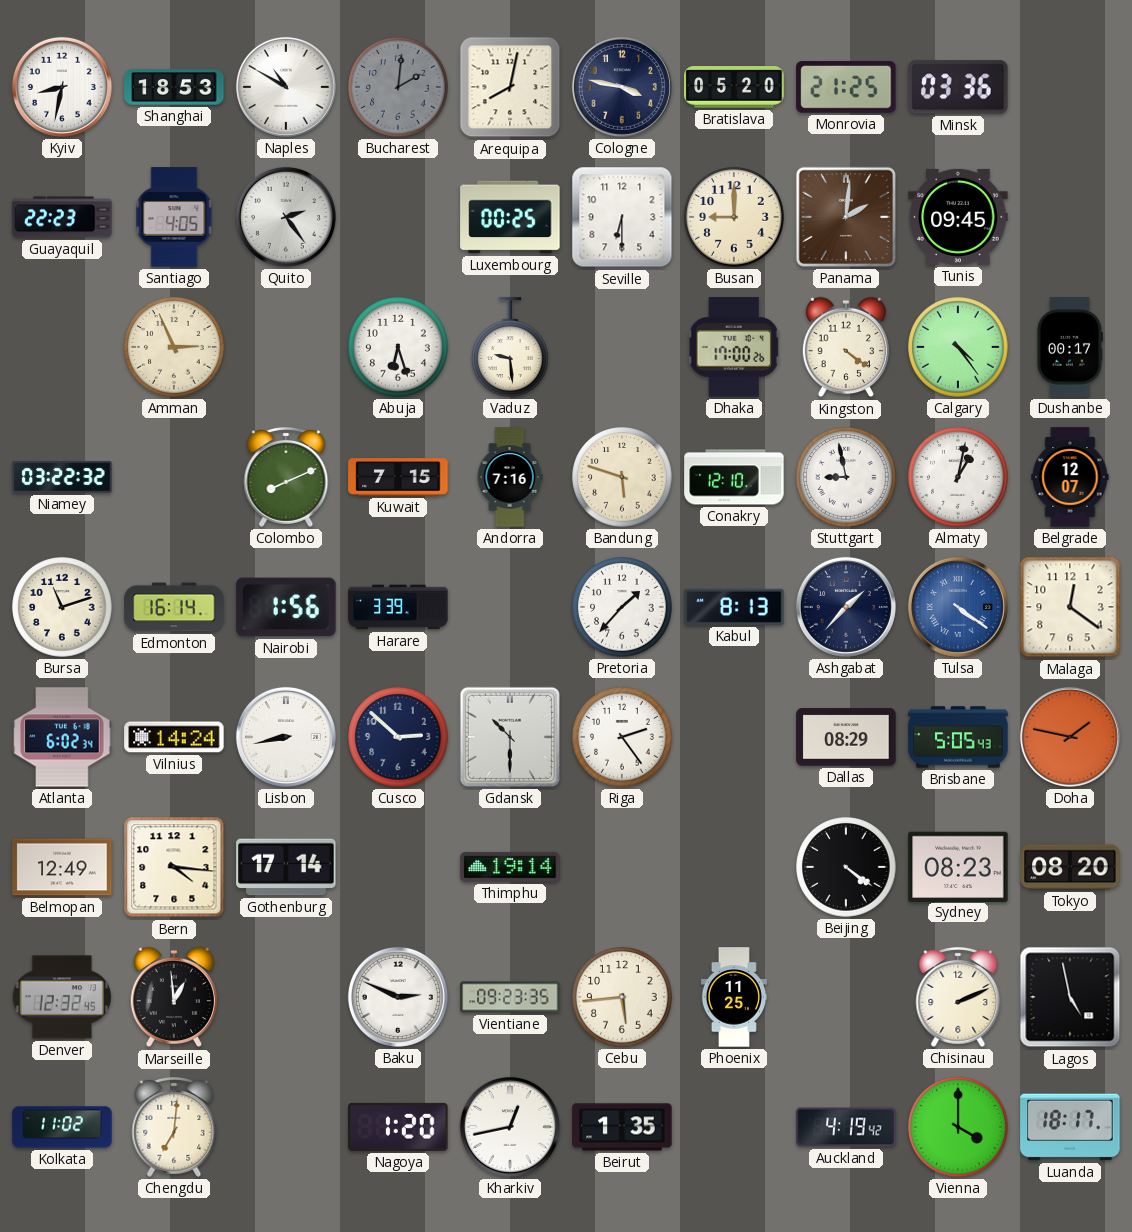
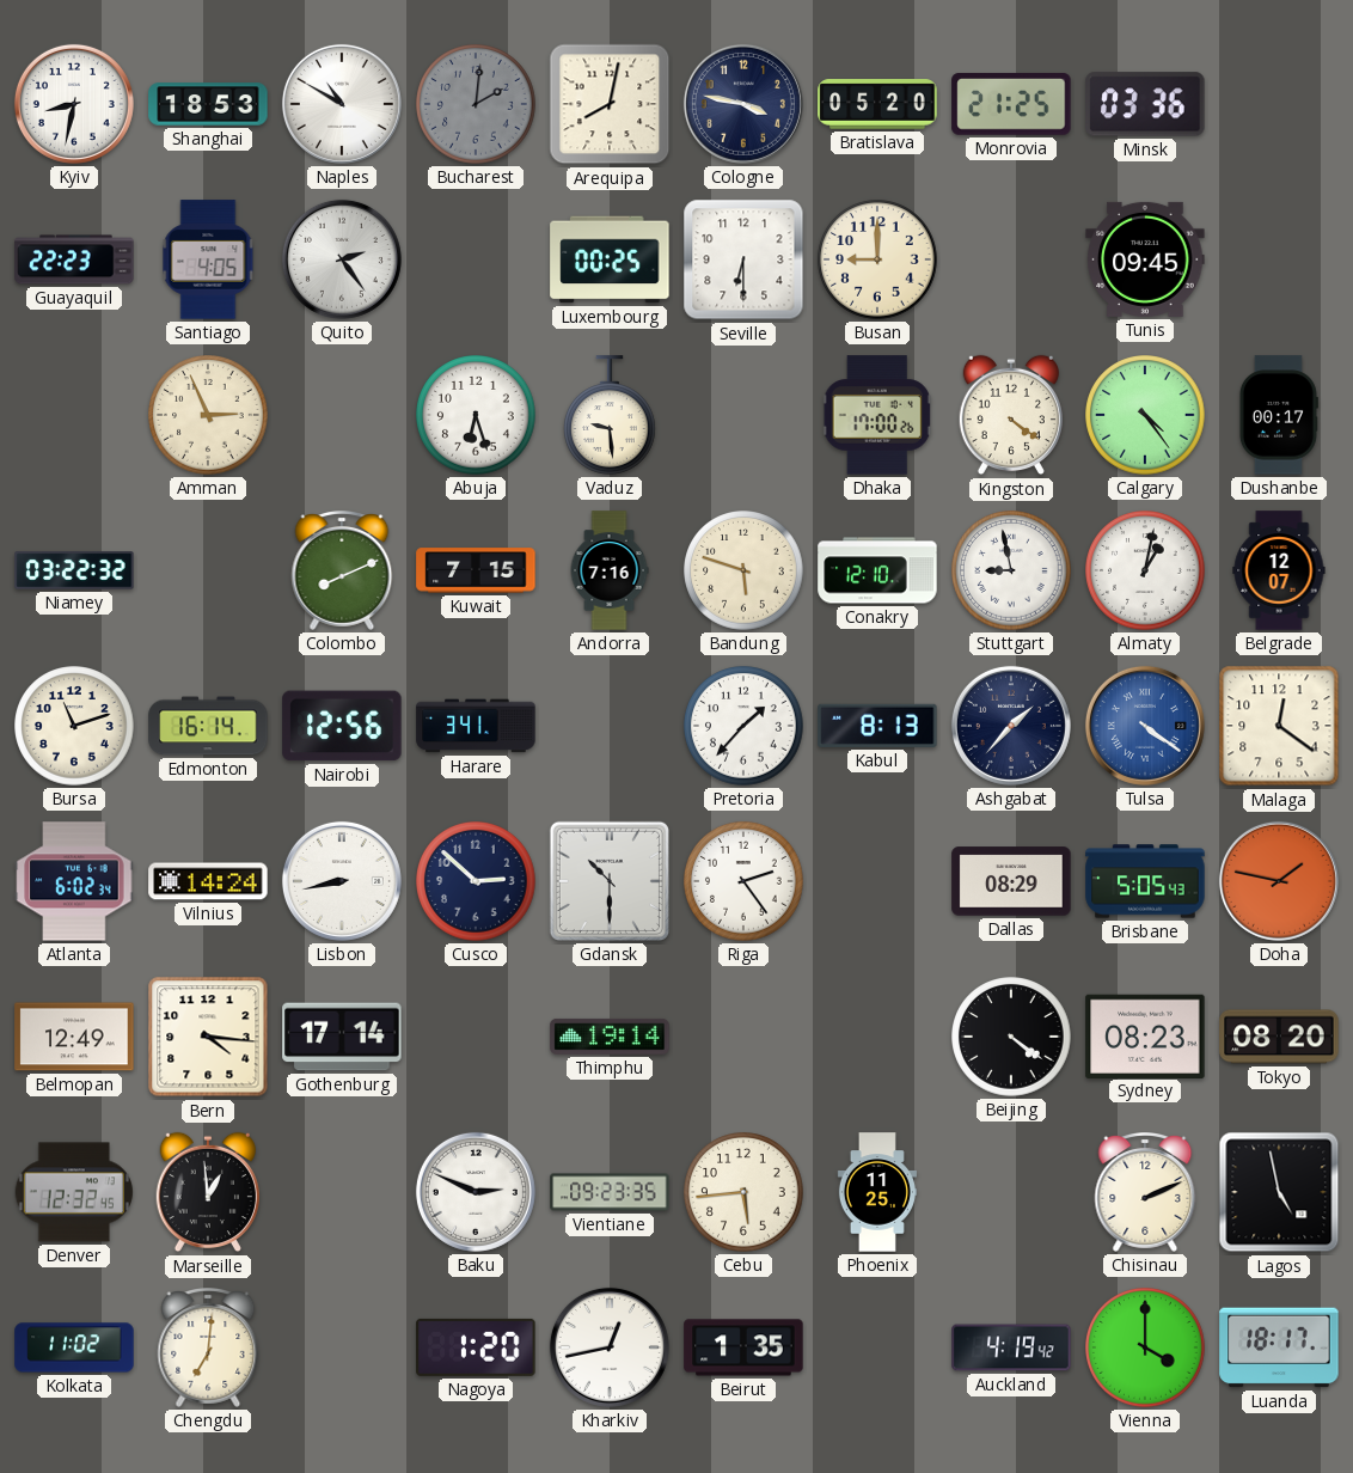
Panama: 2:01 -> none (846, 217)
Nairobi: 1:56 -> 12:56 (342, 726)
Harare: 3:39 -> 3:41 (476, 726)
